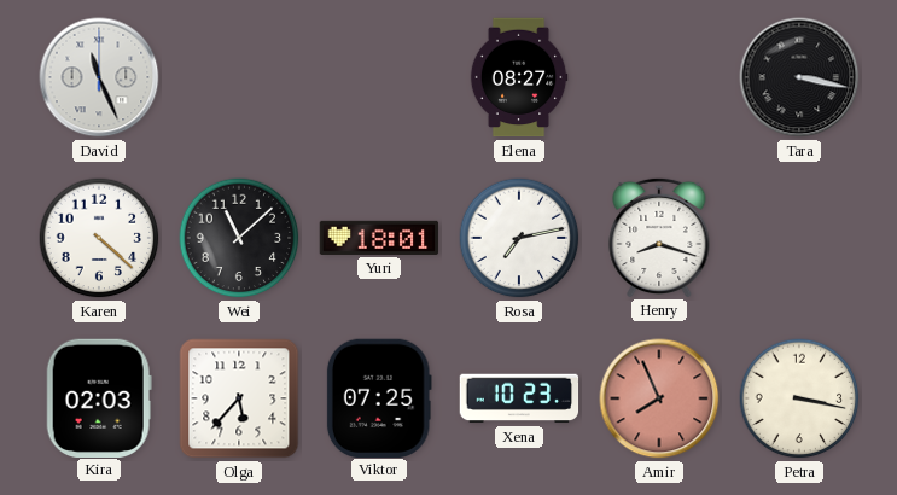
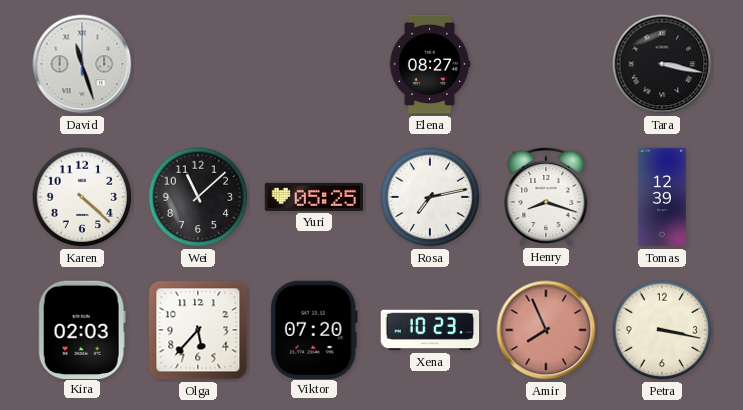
David: 11:26 -> 11:27 (82, 64)
Yuri: 18:01 -> 05:25 (314, 197)
Tomas: none -> 12:39 (663, 197)
Viktor: 07:25 -> 07:20 (314, 329)
